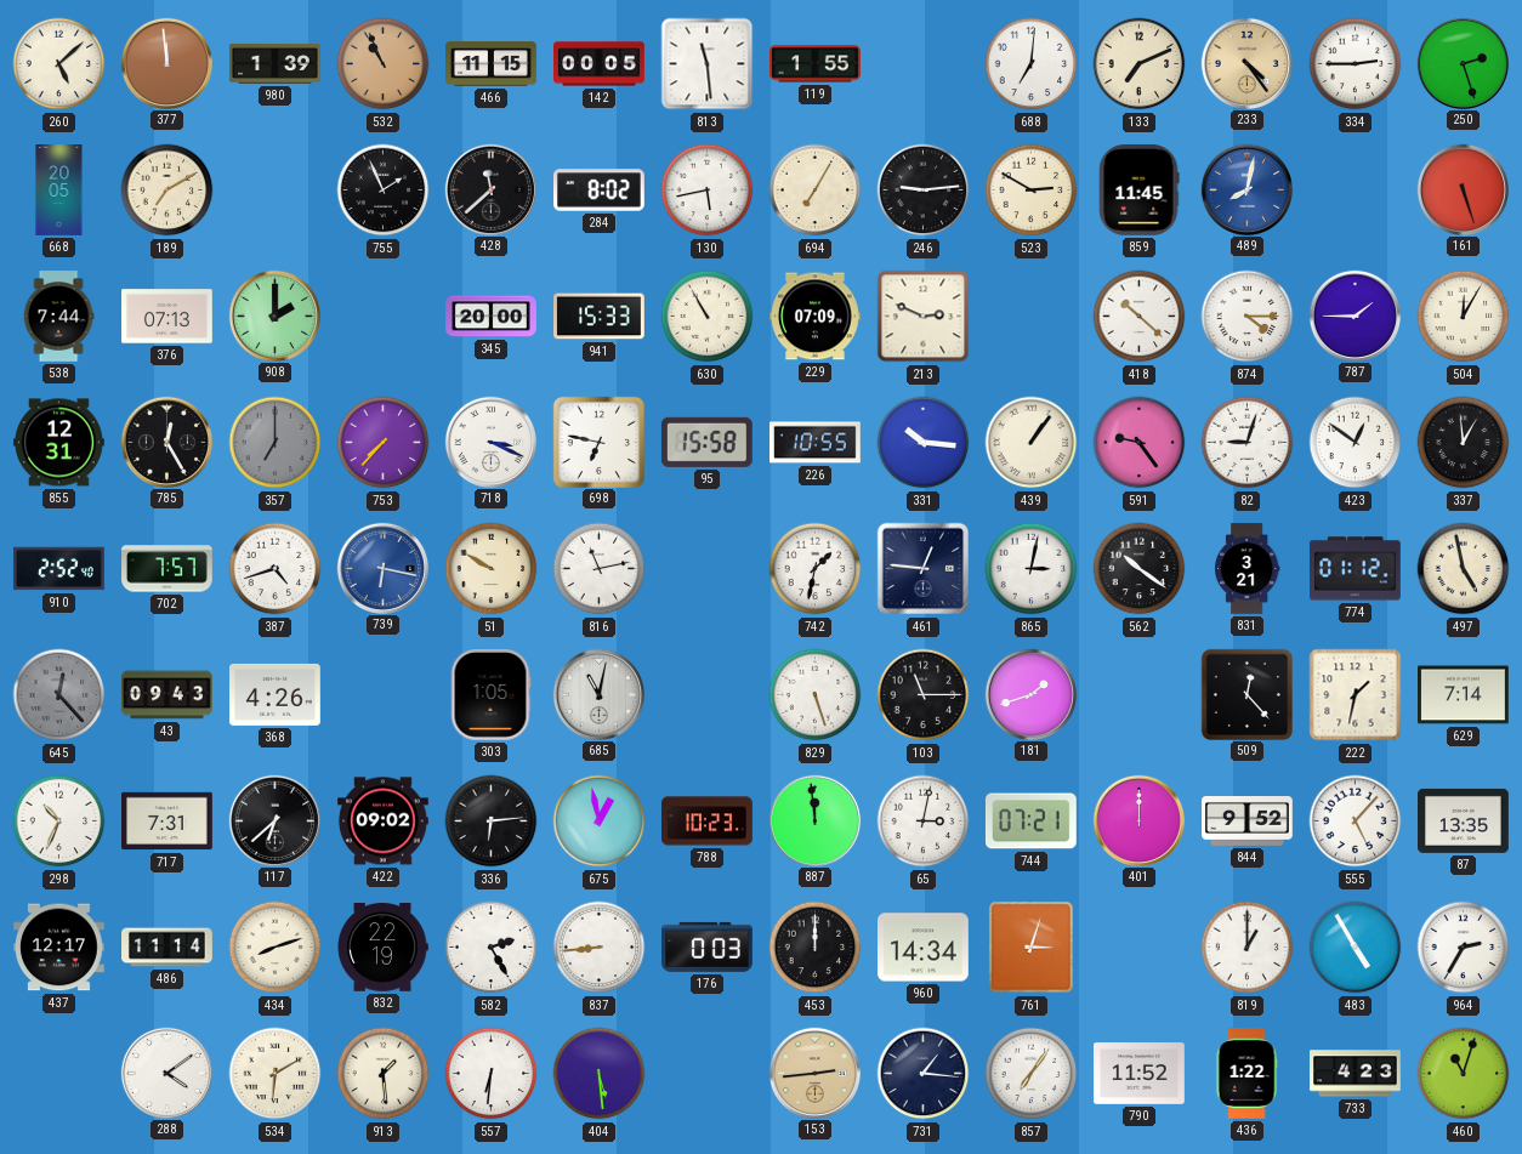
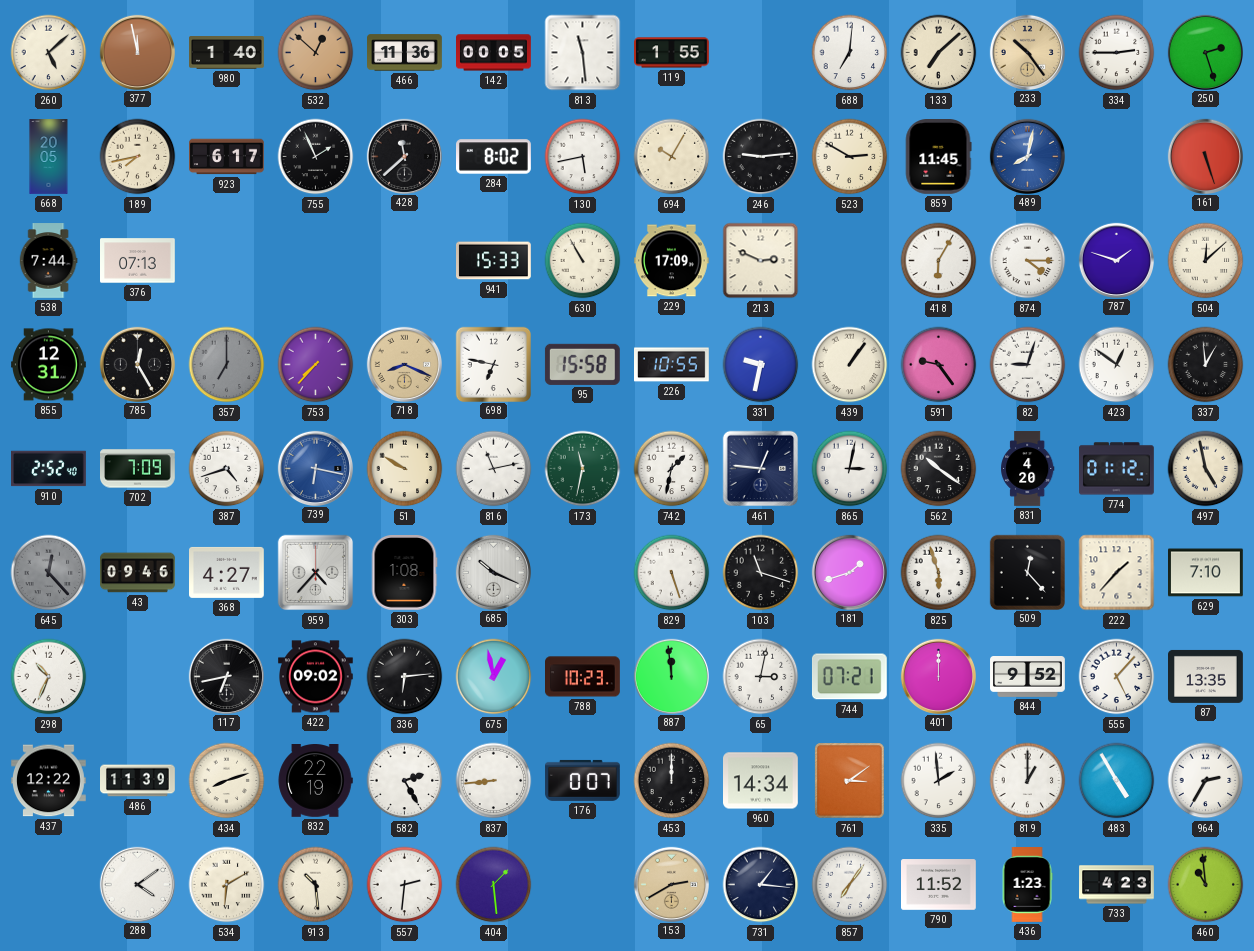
377: 11:59 -> 11:58 (137, 52)
980: 1:39 -> 1:40 (227, 53)
532: 10:56 -> 12:52 (316, 53)
466: 11:15 -> 11:36 (405, 53)
133: 7:11 -> 7:08 (939, 53)
233: 4:24 -> 10:24 (1027, 52)
189: 7:10 -> 7:43 (138, 157)
923: none -> 6:17 (227, 157)
694: 7:05 -> 10:05 (672, 157)
908: 2:00 -> none (274, 315)
345: 20:00 -> none (492, 317)
229: 07:09 -> 17:09 (672, 261)
418: 10:22 -> 6:05 (939, 261)
787: 1:45 -> 1:48 (1116, 260)
504: 12:05 -> 12:08 (1206, 261)
718: 3:19 -> 8:19 (404, 364)
718 dial: white -> champagne (404, 364)
331: 10:16 -> 9:32 (761, 365)
702: 7:57 -> 7:09 (138, 469)
173: none -> 11:32 (583, 469)
831: 3:21 -> 4:20 (1027, 469)
43: 09:43 -> 09:46 (138, 573)
368: 4:26 -> 4:27 (227, 572)
959: none -> 4:37 (316, 573)
303: 1:05 -> 1:08 (404, 573)
685: 11:02 -> 10:19 (493, 572)
103: 11:15 -> 11:18 (761, 573)
825: none -> 5:57 (939, 573)
222: 1:32 -> 1:37 (1117, 573)
629: 7:14 -> 7:10 (1206, 573)
717: 7:31 -> none (167, 822)
117: 6:38 -> 6:43 (226, 676)
437: 12:17 -> 12:22 (49, 781)
486: 11:14 -> 11:39 (138, 781)
176: 0:03 -> 0:07 (583, 780)
761: 3:03 -> 3:09 (850, 781)
335: none -> 1:59 (939, 781)
913: 1:29 -> 10:29 (316, 885)
557: 6:31 -> 2:31 (405, 885)
404: 5:29 -> 1:29 (494, 885)
153: 2:44 -> 2:40 (671, 884)
436: 1:22 -> 1:23 (1027, 885)
460: 11:03 -> 10:59 (1206, 885)
